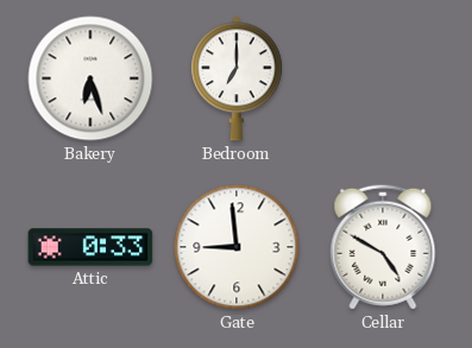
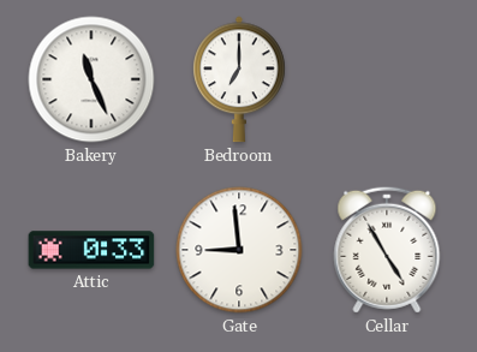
Bakery: 6:27 -> 11:26 (91, 79)
Cellar: 4:50 -> 4:55 (387, 250)
